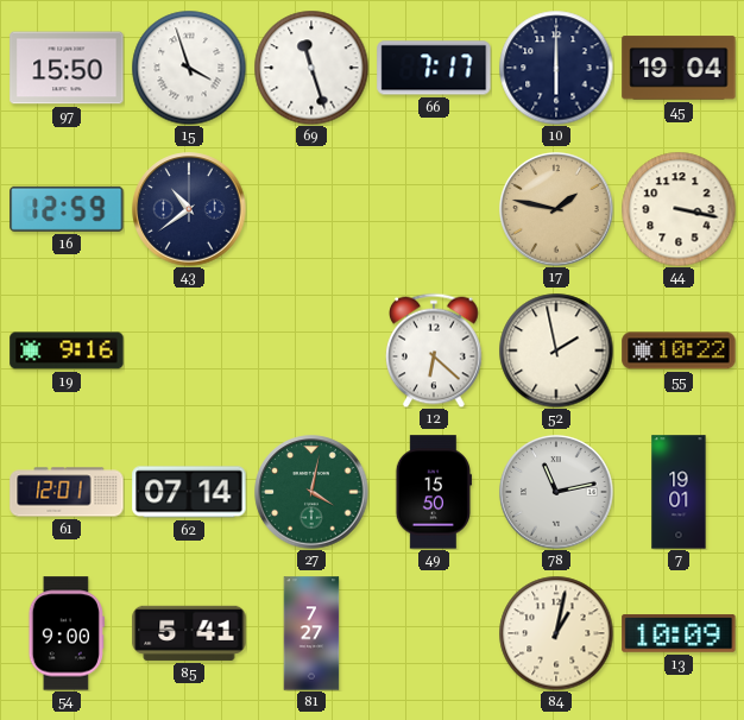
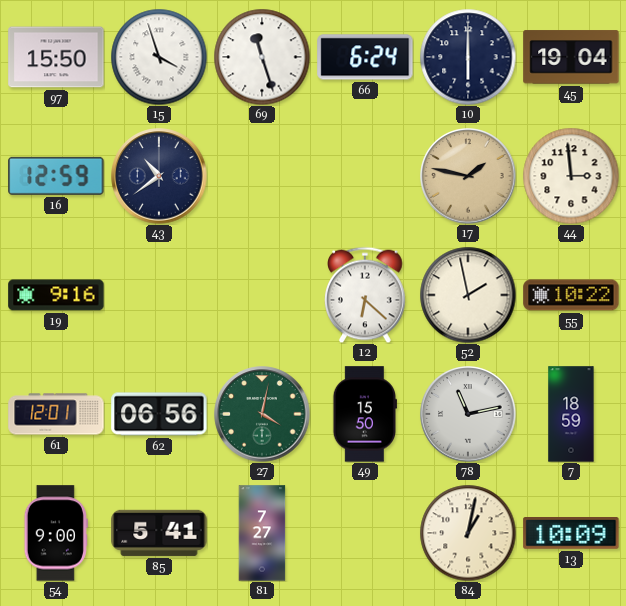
66: 7:17 -> 6:24 (365, 57)
44: 3:17 -> 2:59 (571, 176)
62: 07:14 -> 06:56 (159, 414)
7: 19:01 -> 18:59 (571, 414)
